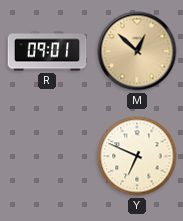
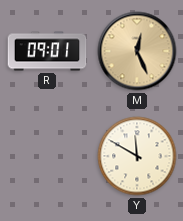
M: 12:52 -> 12:26 (137, 51)
Y: 6:49 -> 11:50 (137, 156)
